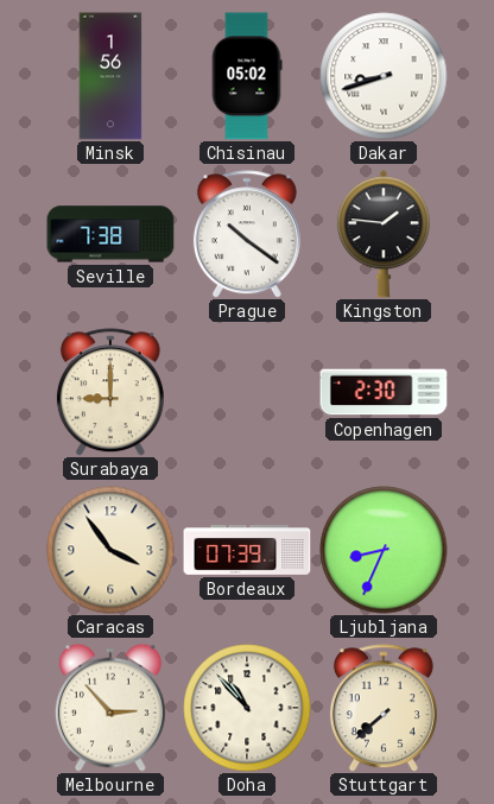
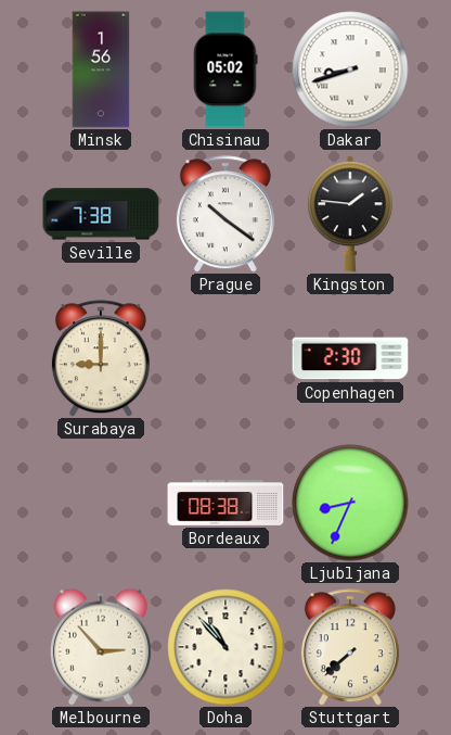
Caracas: 3:54 -> none (110, 550)
Bordeaux: 07:39 -> 08:38 (225, 503)
